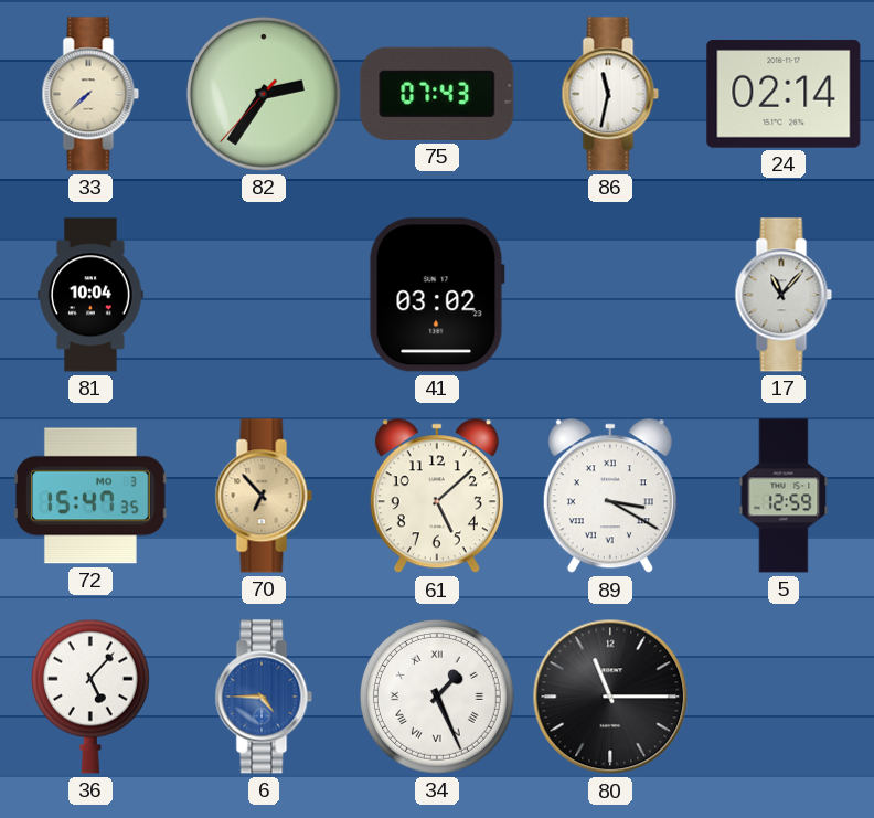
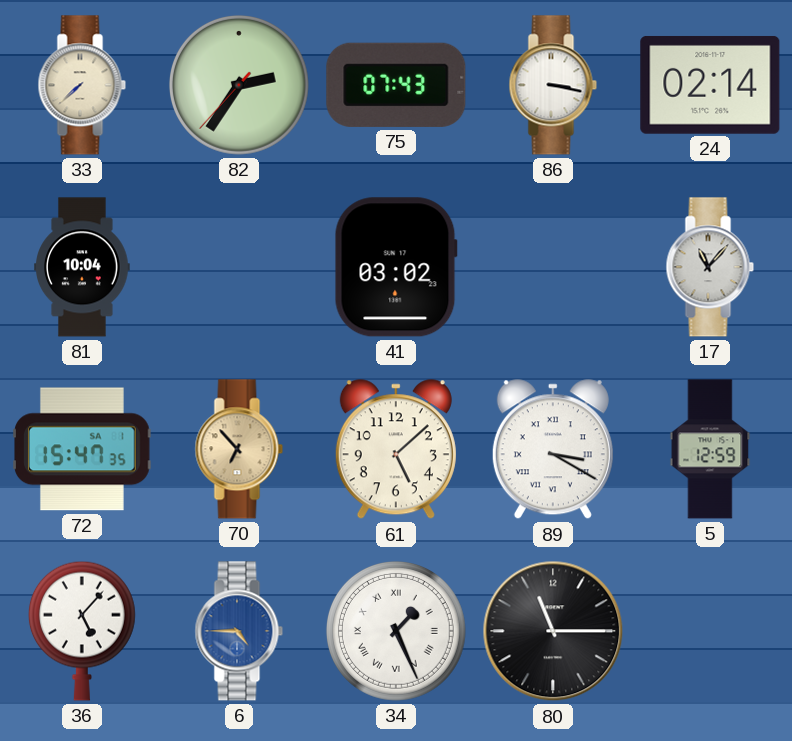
86: 11:32 -> 3:17 (553, 85)
72 date: MO 3 -> SA 1 (83, 449)
